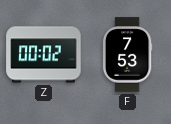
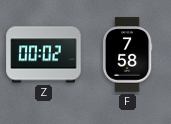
F: 7:53 -> 7:58 (127, 55)
